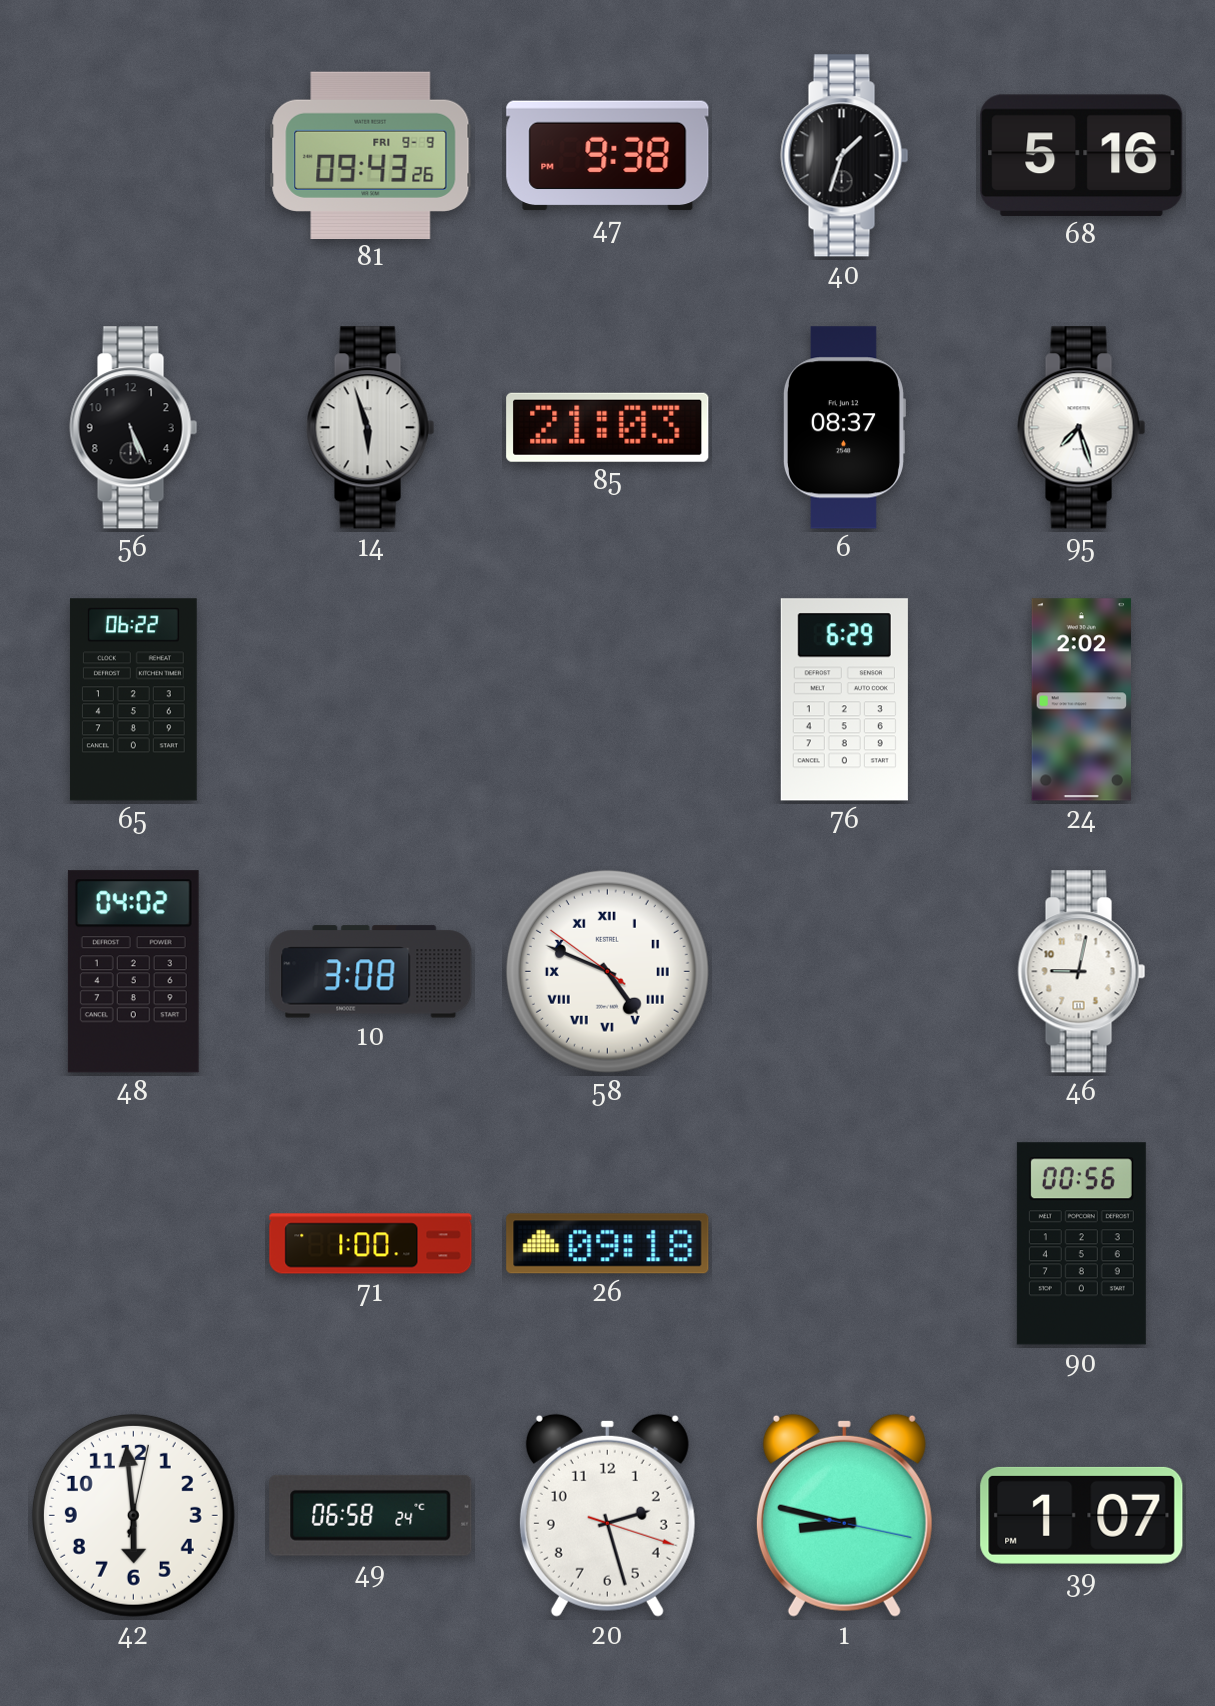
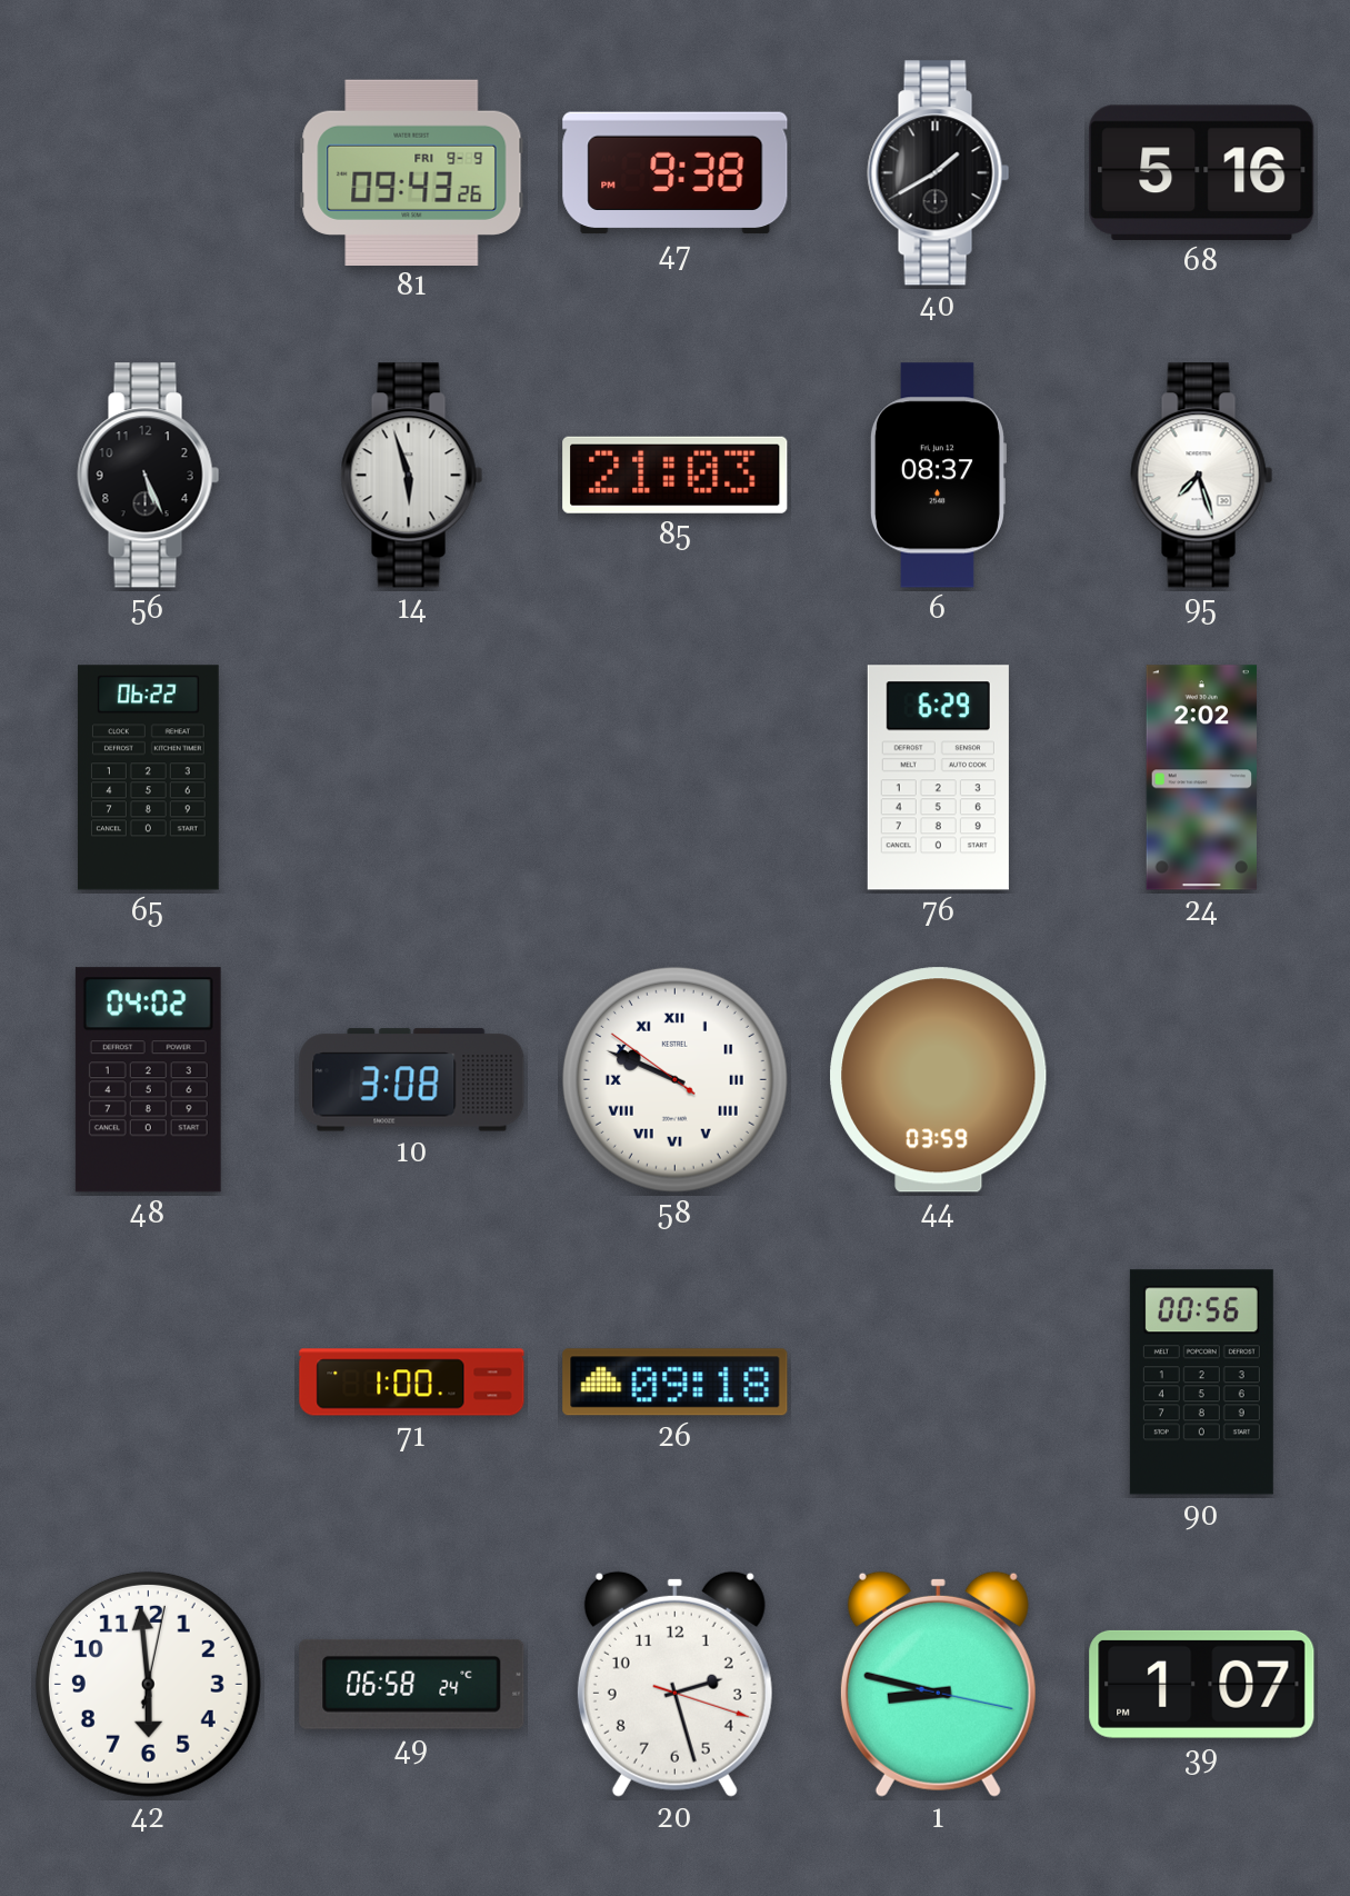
40: 1:33 -> 1:40 (939, 173)
58: 4:48 -> 9:48 (674, 1079)
44: none -> 03:59 (939, 1080)
46: 9:02 -> none (1082, 972)
